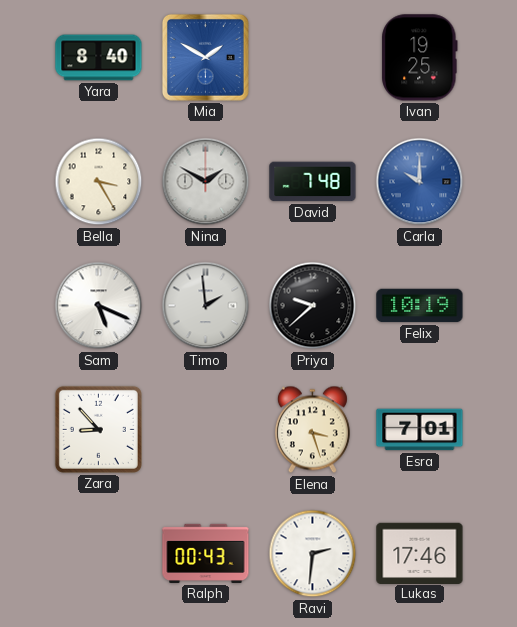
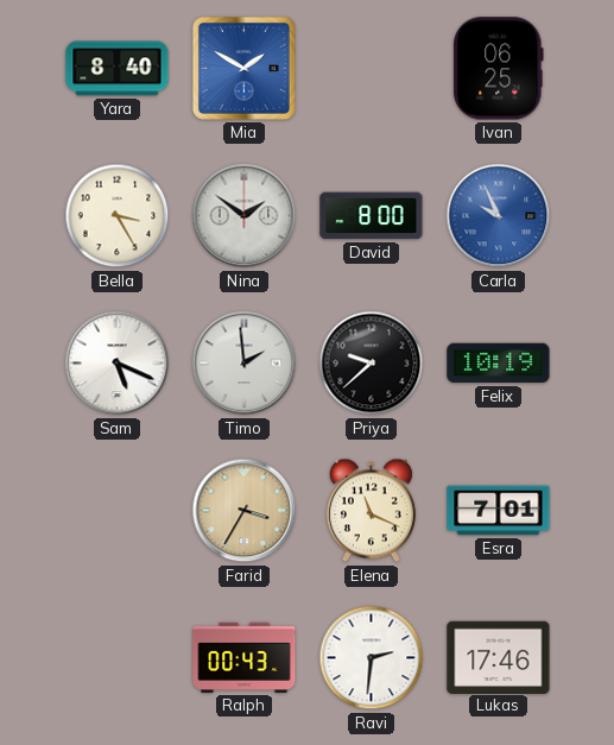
Ivan: 19:25 -> 06:25 (499, 69)
Nina: 1:50 -> 1:51 (245, 216)
David: 7:48 -> 8:00 (372, 216)
Carla: 10:00 -> 9:56 (499, 216)
Zara: 8:53 -> none (98, 429)
Farid: none -> 3:35 (245, 511)
Elena: 3:27 -> 11:19 (371, 511)
